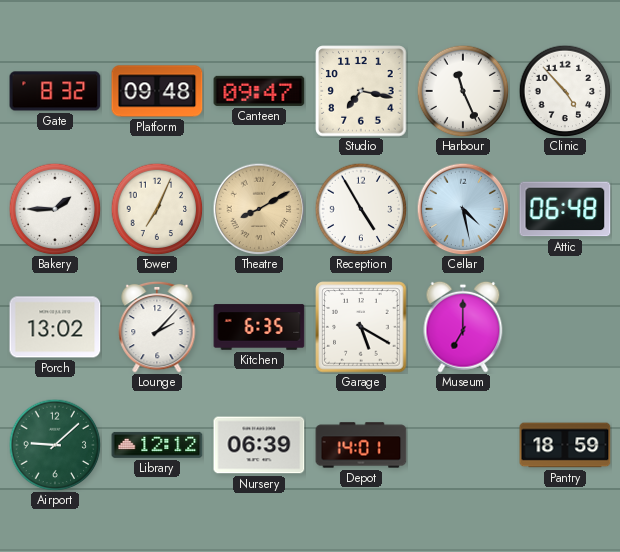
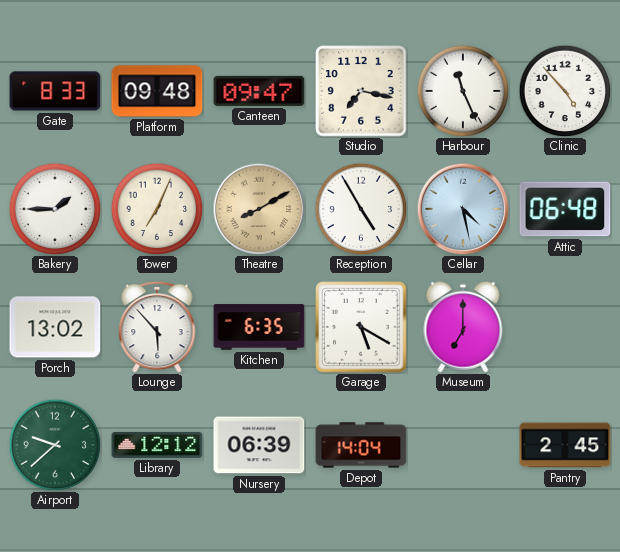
Gate: 8:32 -> 8:33 (55, 91)
Lounge: 2:07 -> 5:53 (157, 327)
Airport: 9:08 -> 9:38 (55, 445)
Depot: 14:01 -> 14:04 (361, 445)
Pantry: 18:59 -> 2:45 (565, 445)
